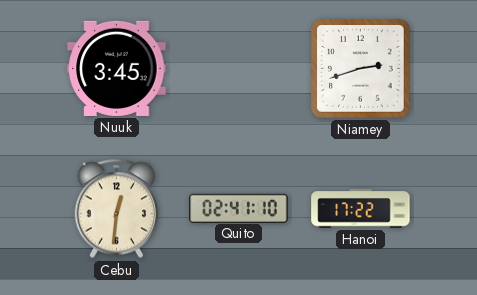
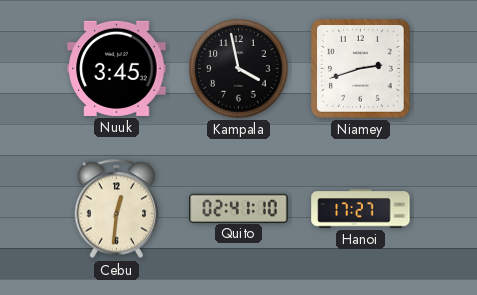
Kampala: none -> 3:58 (239, 69)
Hanoi: 17:22 -> 17:27 (361, 209)
